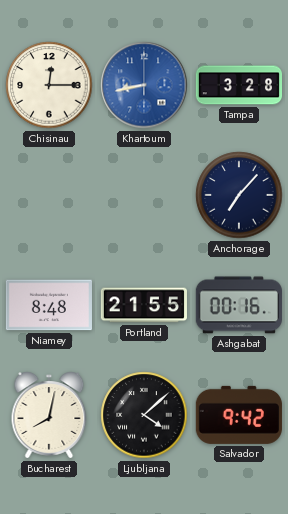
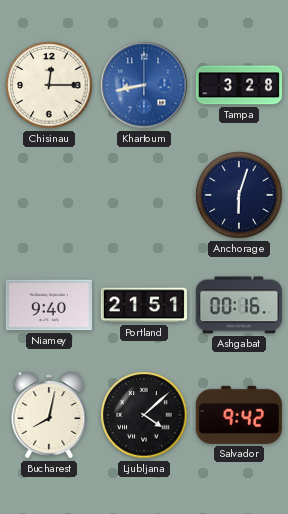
Anchorage: 7:07 -> 6:03 (239, 195)
Niamey: 8:48 -> 9:40 (49, 305)
Portland: 21:55 -> 21:51 (144, 305)
